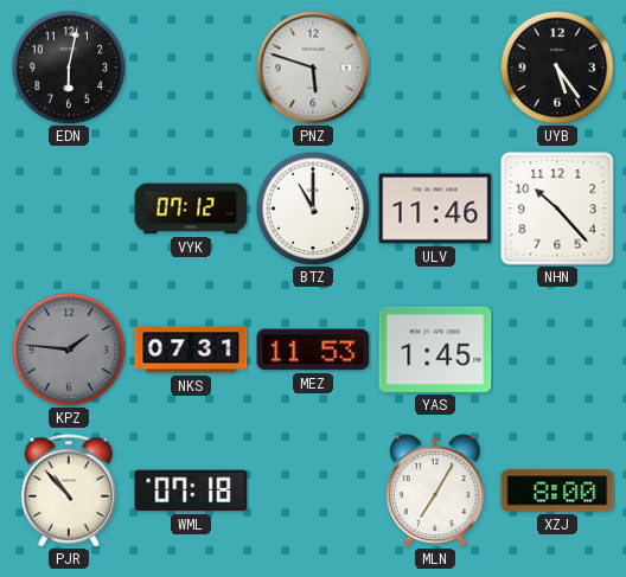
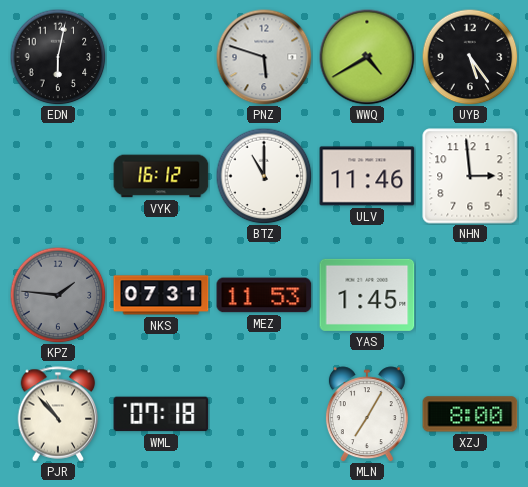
WWQ: none -> 4:40 (367, 57)
VYK: 07:12 -> 16:12 (161, 176)
NHN: 10:23 -> 2:59 (470, 176)
